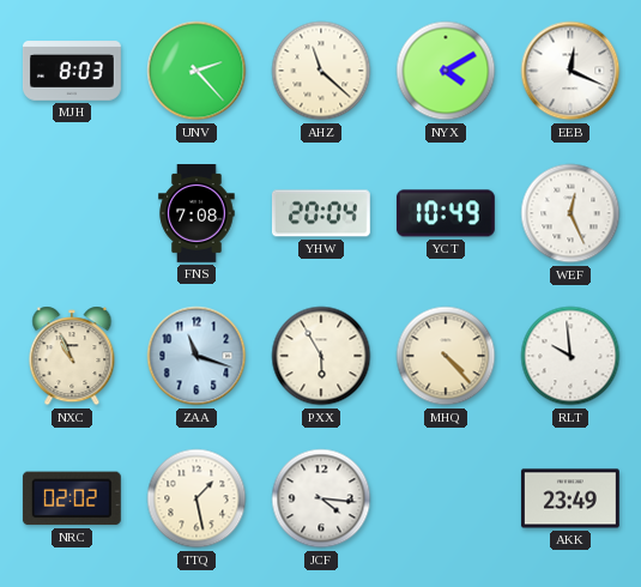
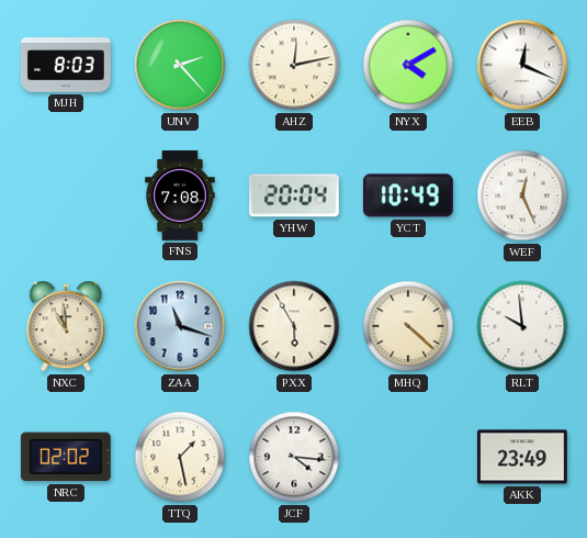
AHZ: 11:22 -> 12:13 (294, 65)
NXC: 10:56 -> 10:59 (66, 326)
MHQ: 4:23 -> 4:22 (408, 326)
